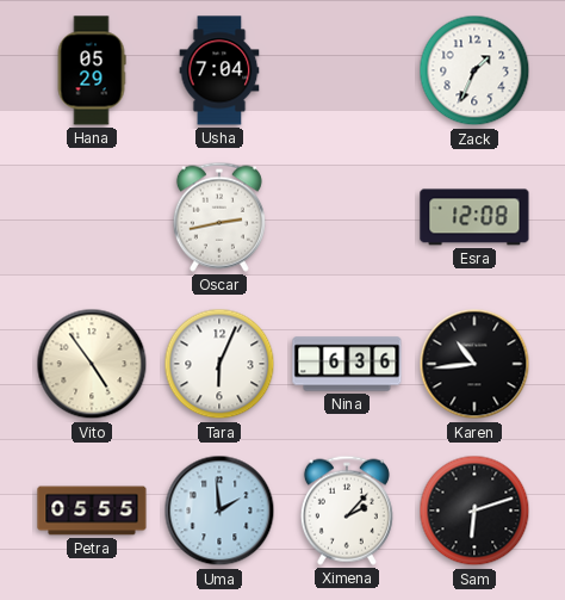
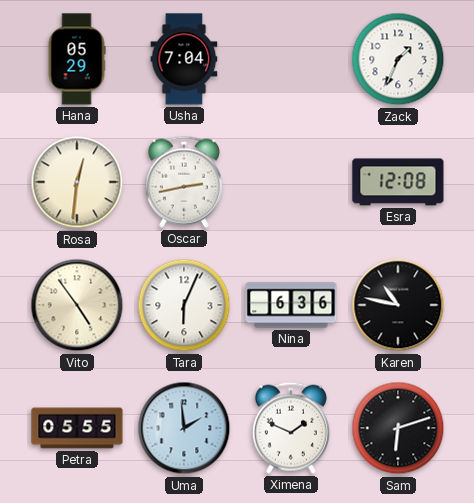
Rosa: none -> 12:31 (77, 182)
Karen: 10:44 -> 10:47 (398, 305)
Ximena: 2:07 -> 1:49 (291, 428)
